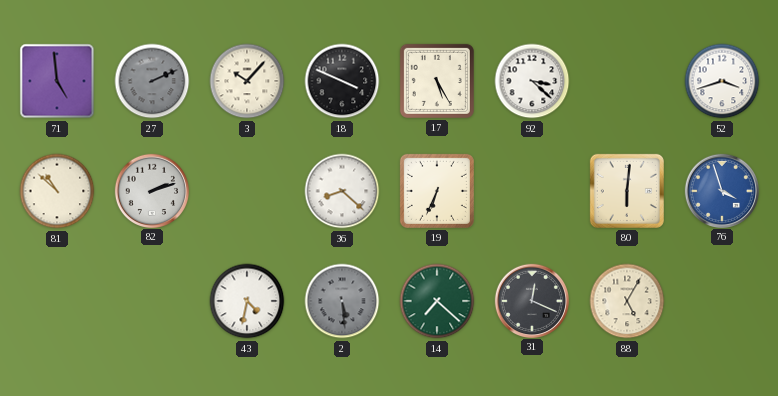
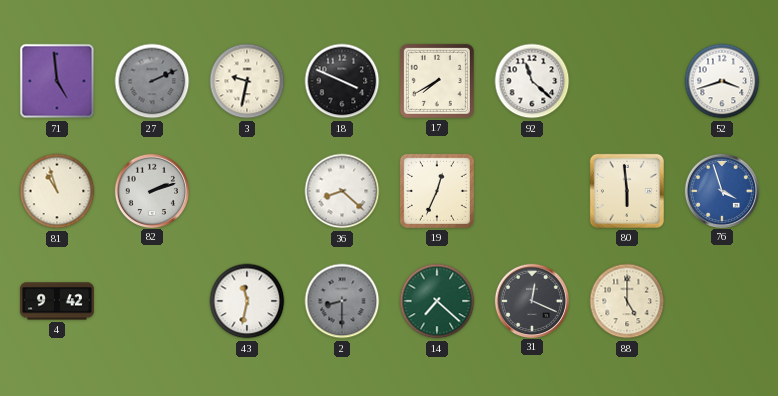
3: 10:07 -> 9:32 (247, 81)
17: 5:25 -> 7:40 (437, 81)
92: 3:22 -> 11:22 (532, 81)
81: 10:52 -> 10:57 (57, 191)
19: 6:34 -> 12:34 (437, 191)
80: 6:01 -> 5:59 (627, 191)
4: none -> 9:42 (57, 301)
43: 4:32 -> 11:32 (247, 301)
2: 5:29 -> 8:30 (342, 301)
88: 5:05 -> 5:00 (627, 301)
